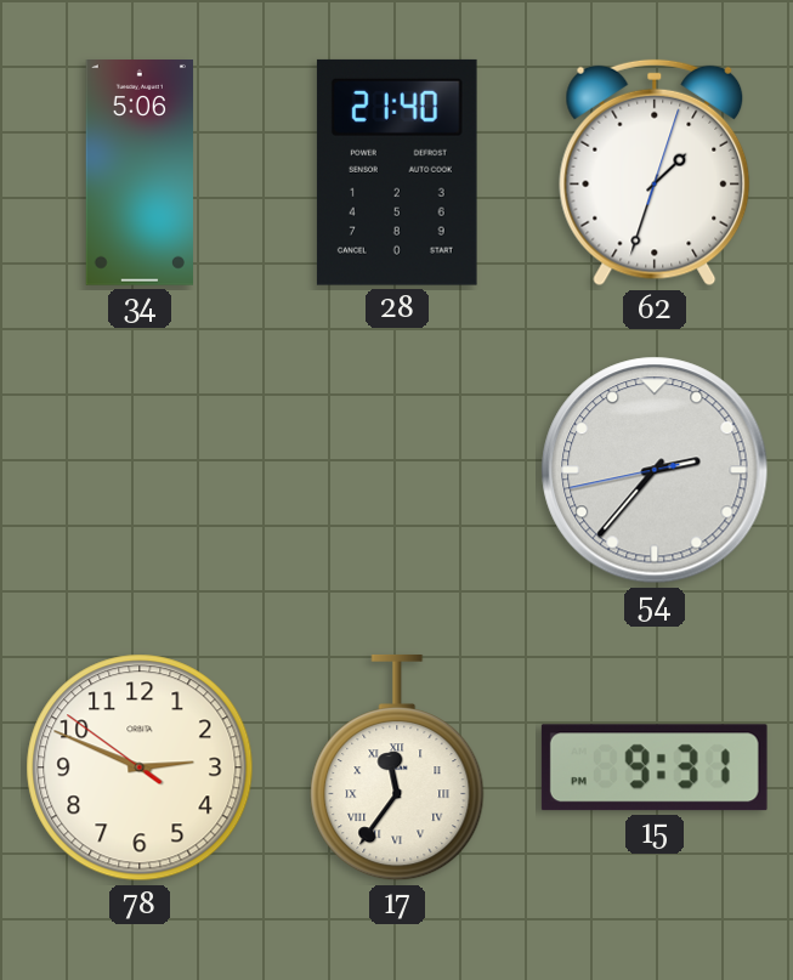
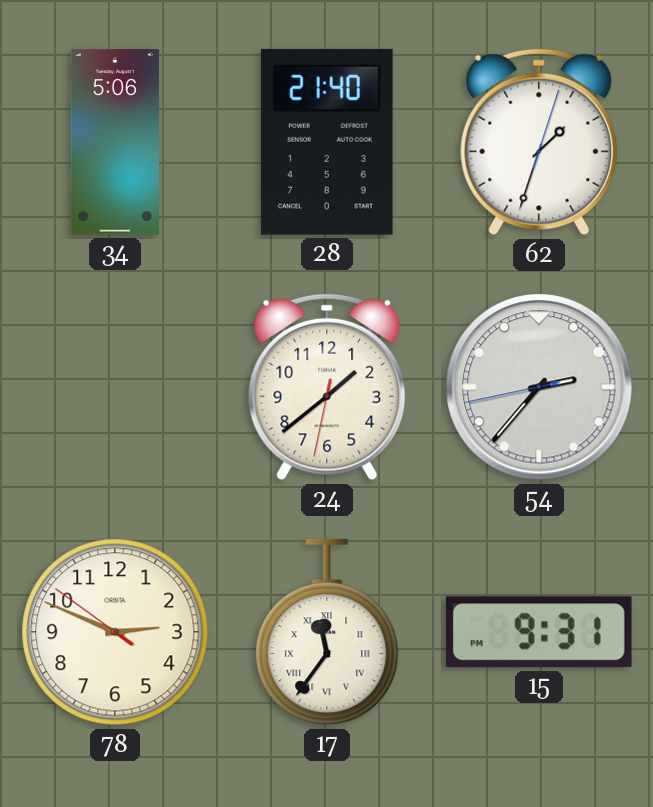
24: none -> 1:38 (327, 387)
